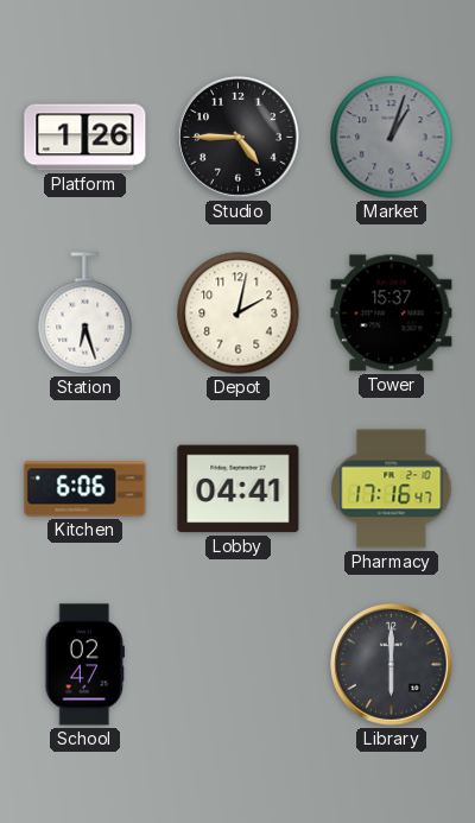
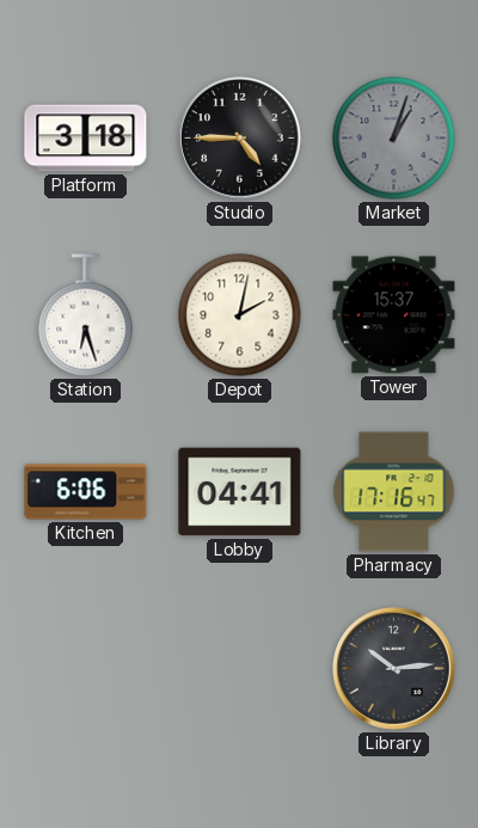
Platform: 1:26 -> 3:18 (86, 139)
School: 02:47 -> none (84, 665)
Library: 6:00 -> 10:14 (394, 669)
